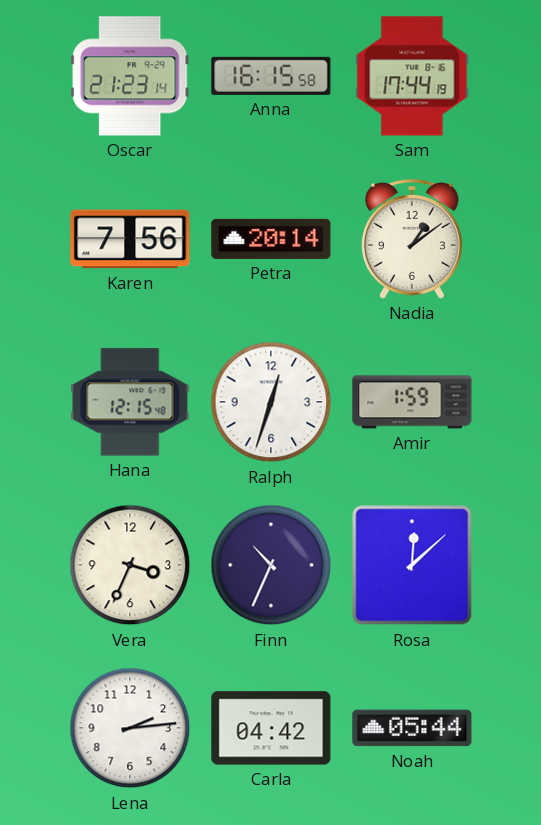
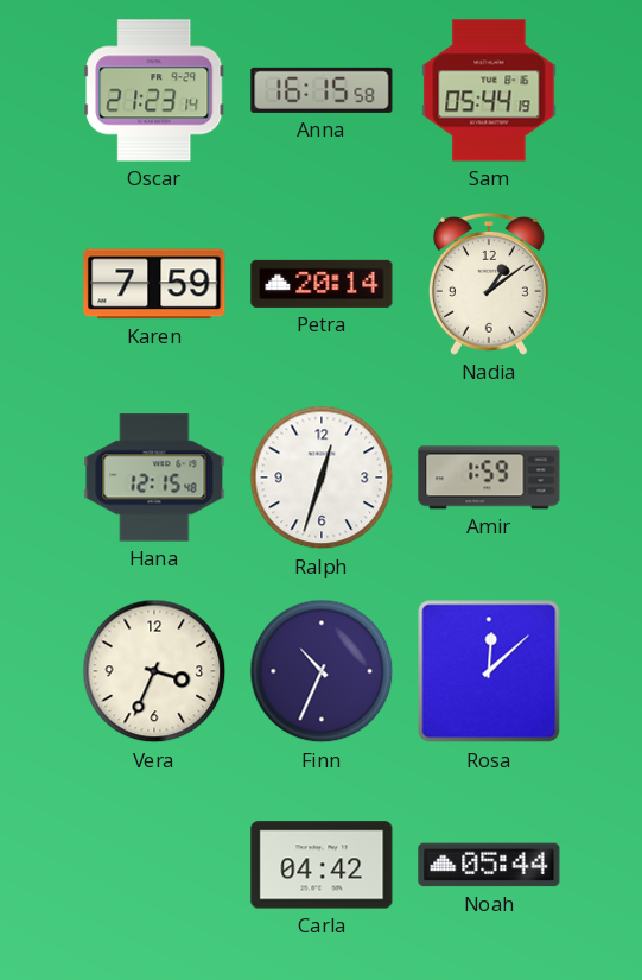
Sam: 17:44 -> 05:44 (489, 90)
Karen: 7:56 -> 7:59 (154, 284)
Lena: 2:14 -> none (130, 728)
